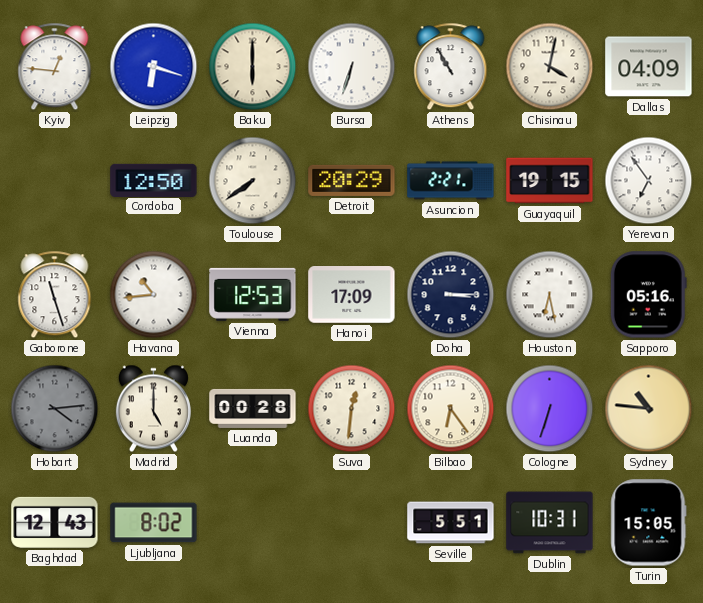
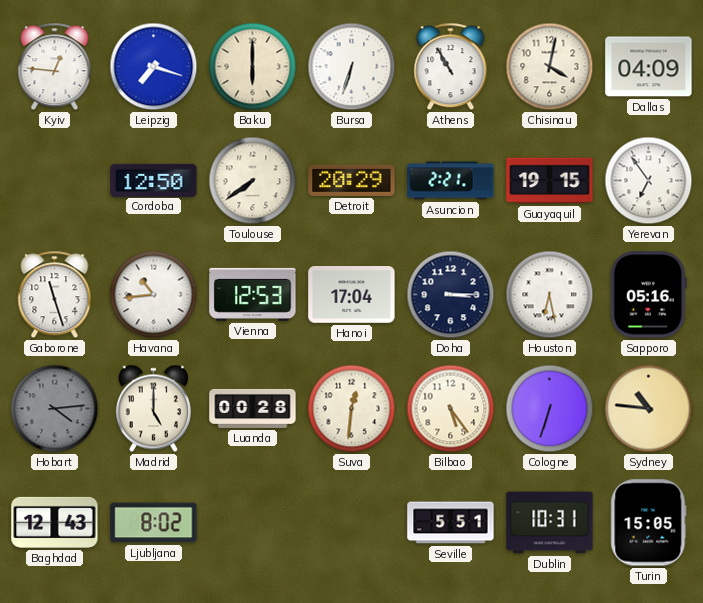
Leipzig: 6:18 -> 7:18 (154, 67)
Hanoi: 17:09 -> 17:04 (352, 295)
Bilbao: 6:24 -> 5:24 (451, 409)
